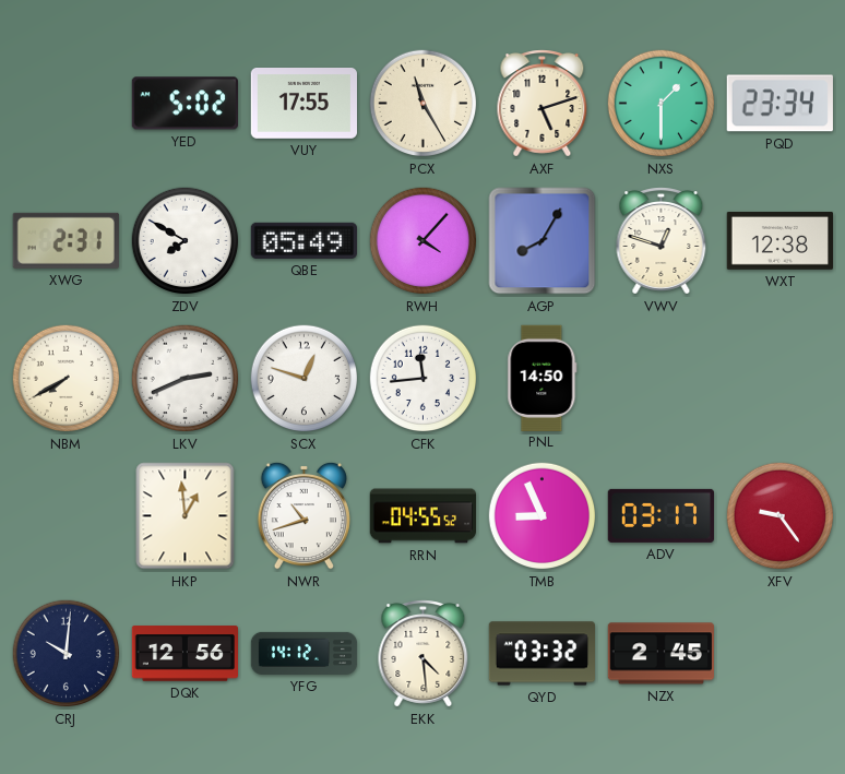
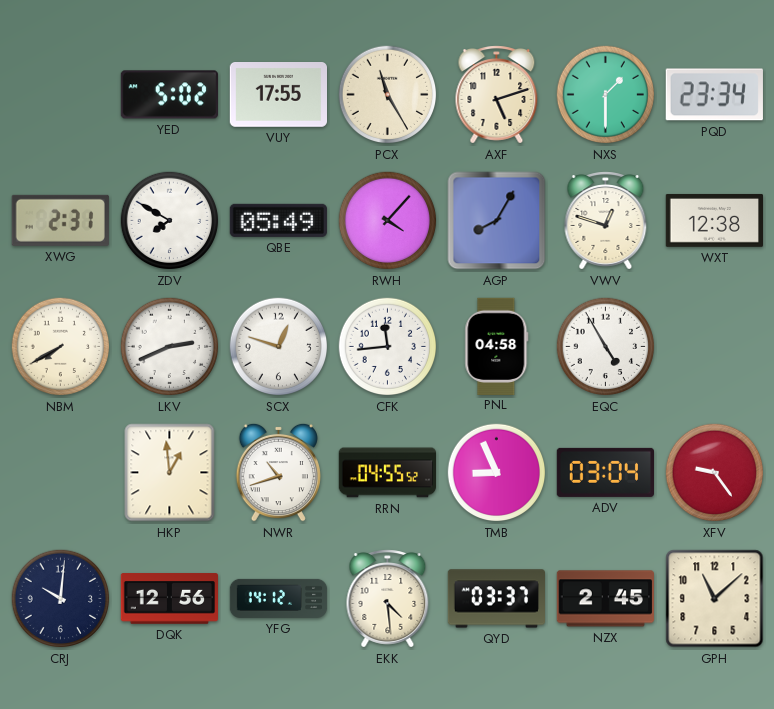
PNL: 14:50 -> 04:58 (497, 346)
EQC: none -> 4:55 (606, 347)
ADV: 03:17 -> 03:04 (605, 472)
QYD: 03:32 -> 03:37 (496, 599)
GPH: none -> 11:08 (715, 599)
